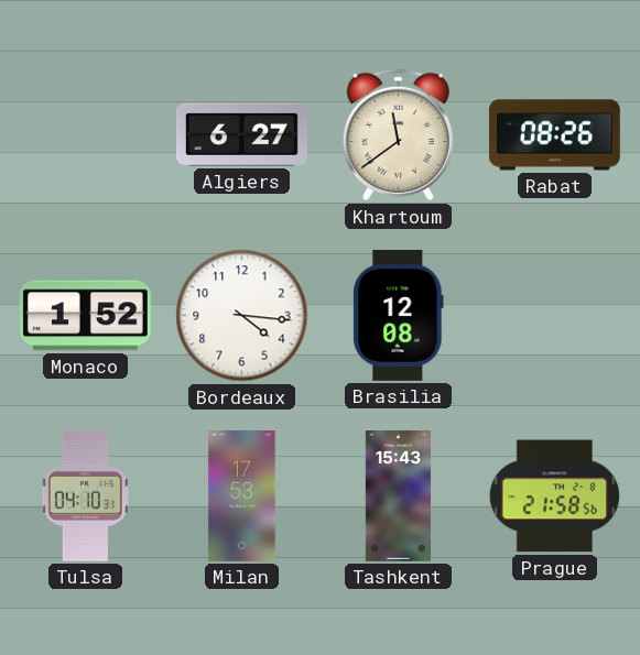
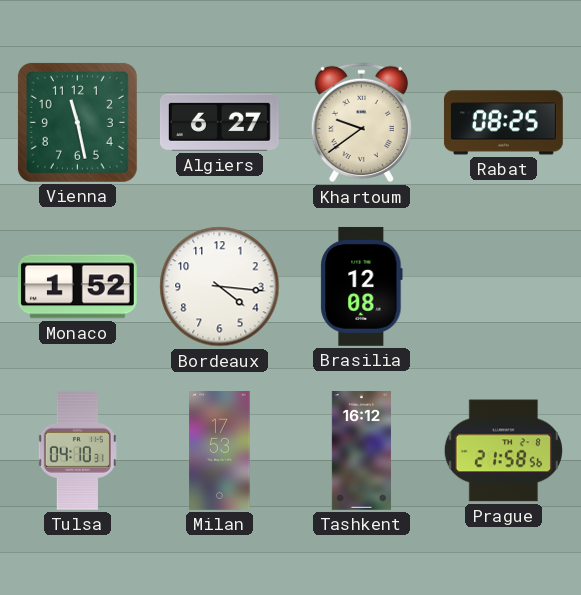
Vienna: none -> 11:28 (77, 122)
Khartoum: 11:39 -> 9:39 (361, 123)
Rabat: 08:26 -> 08:25 (503, 123)
Tashkent: 15:43 -> 16:12 (361, 451)
